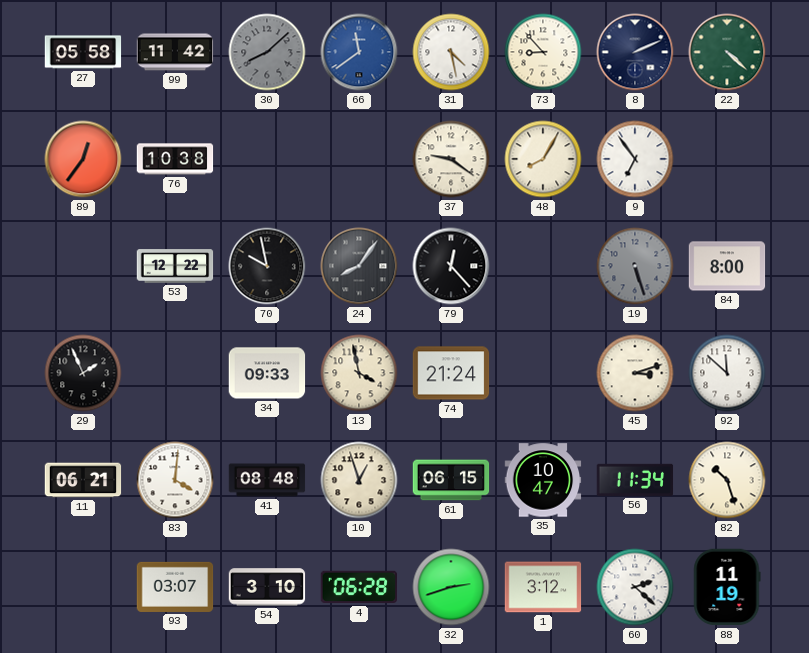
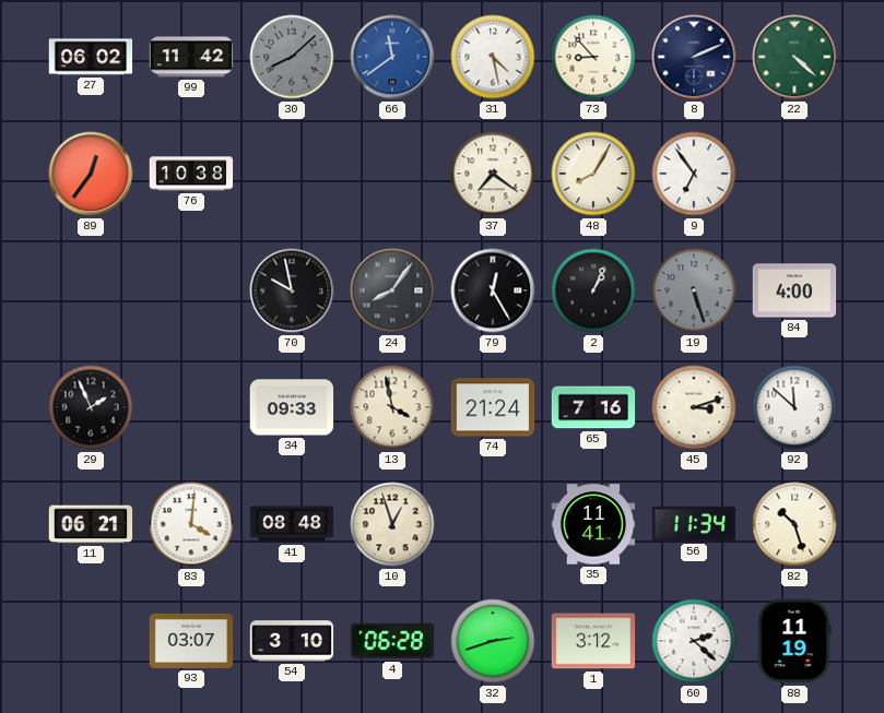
27: 05:58 -> 06:02 (91, 57)
37: 9:21 -> 7:21 (493, 174)
53: 12:22 -> none (175, 266)
79: 12:23 -> 12:25 (493, 290)
2: none -> 1:04 (593, 290)
84: 8:00 -> 4:00 (794, 290)
65: none -> 7:16 (593, 407)
61: 06:15 -> none (451, 480)
35: 10:47 -> 11:41 (593, 524)
